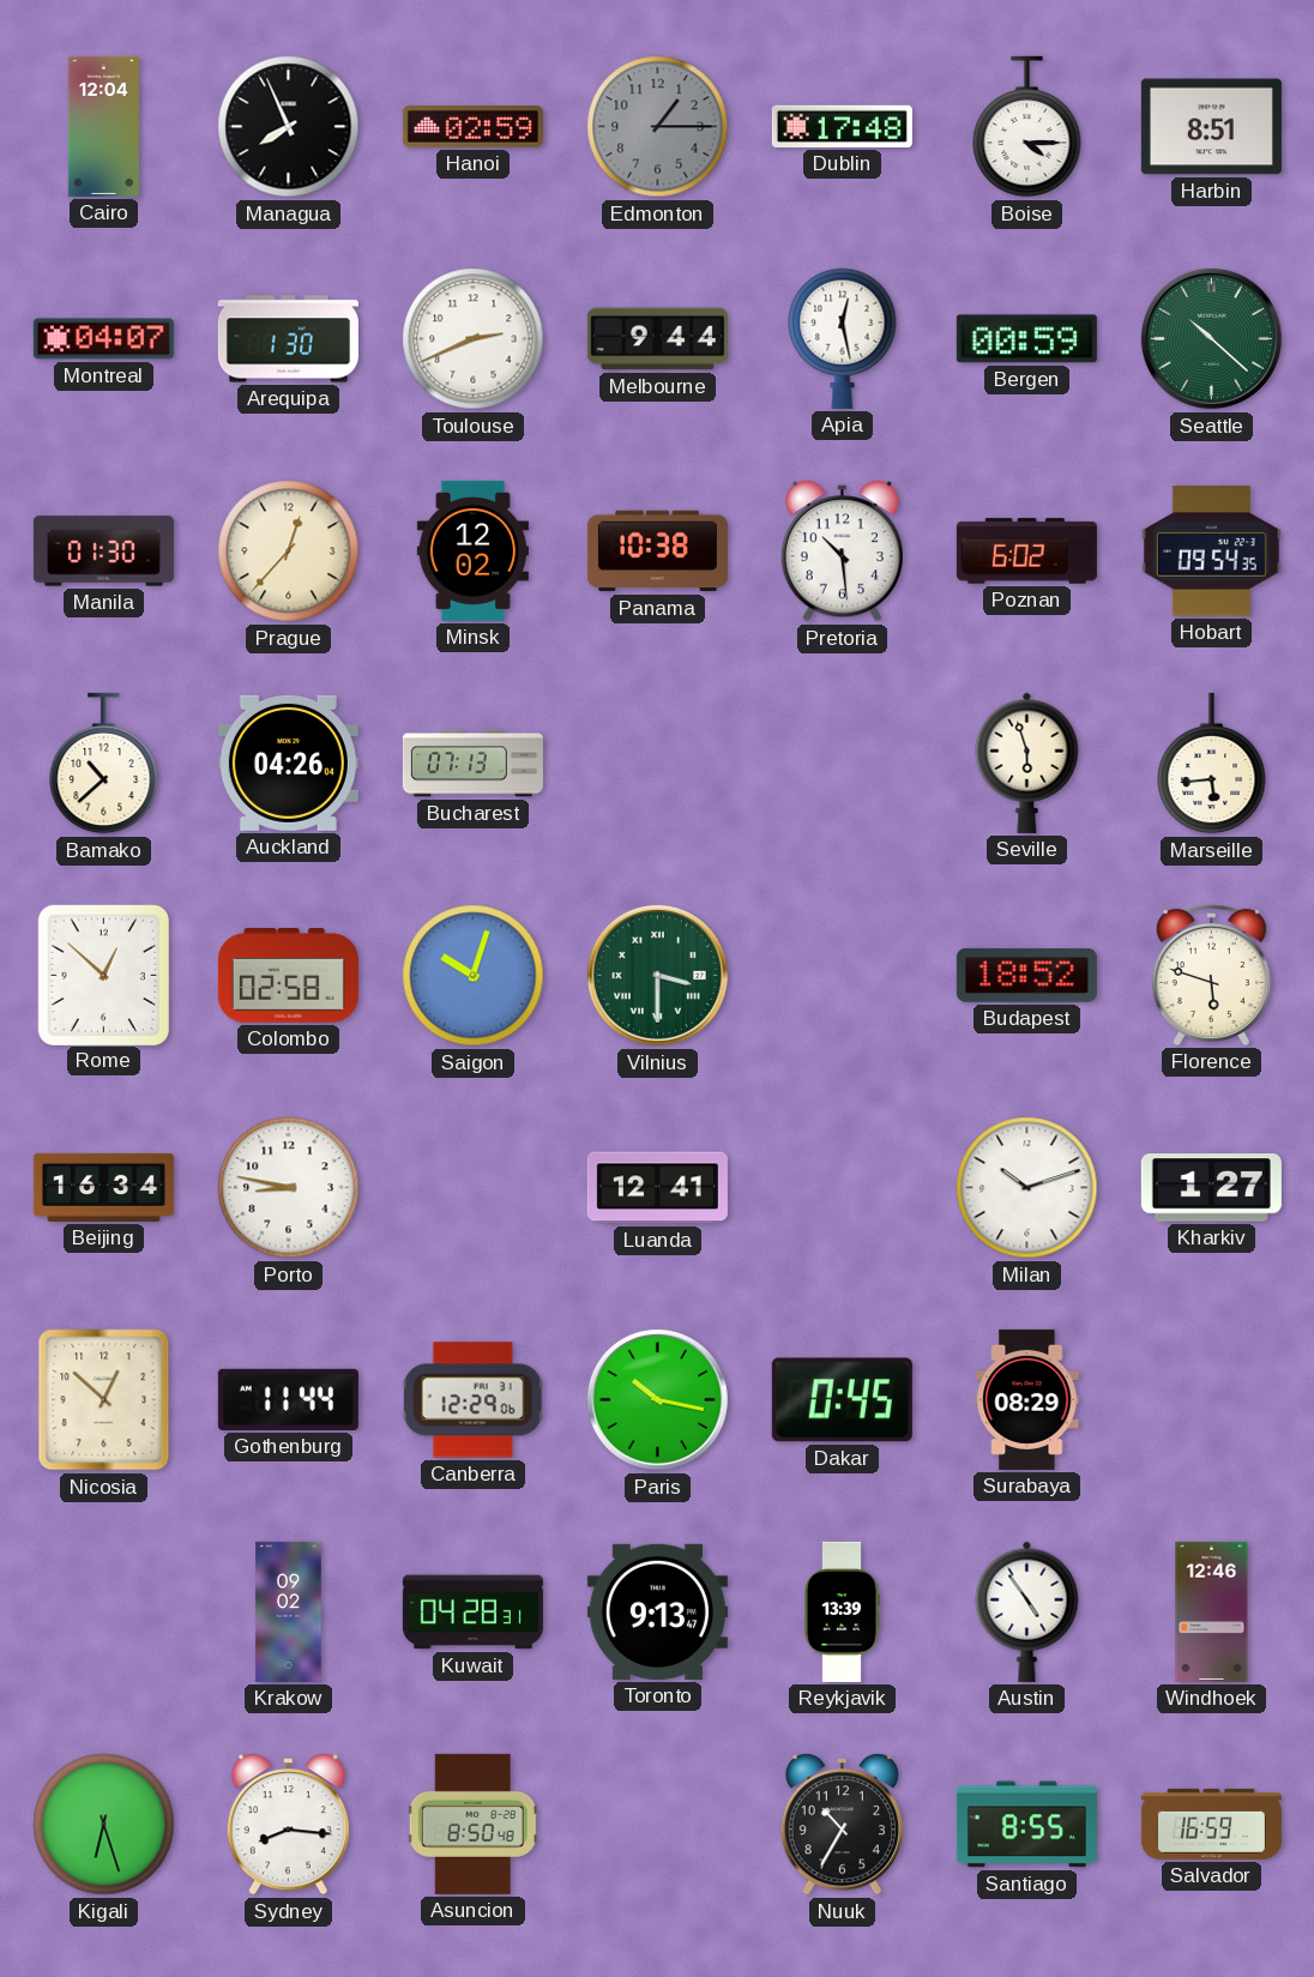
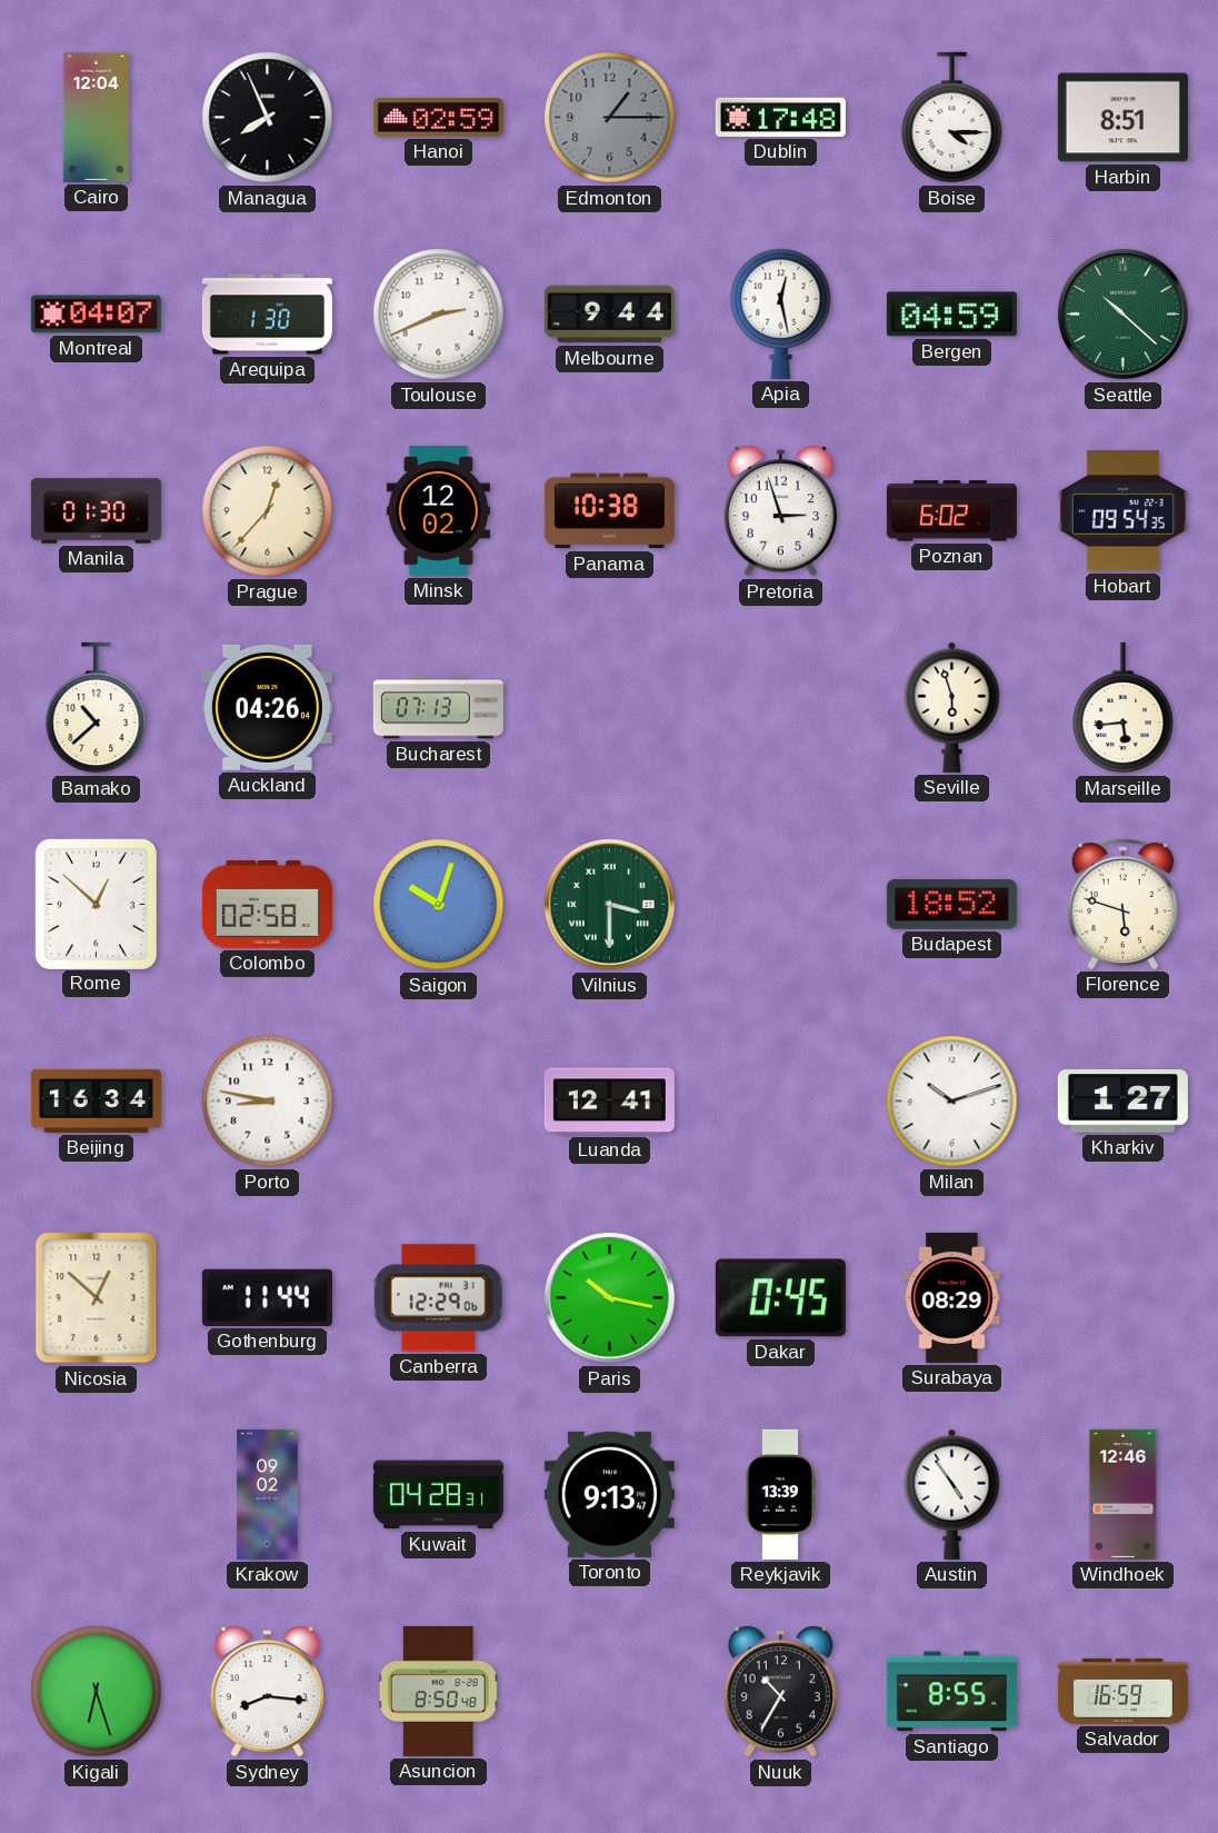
Bergen: 00:59 -> 04:59 (951, 315)
Pretoria: 10:29 -> 2:57 (780, 511)
